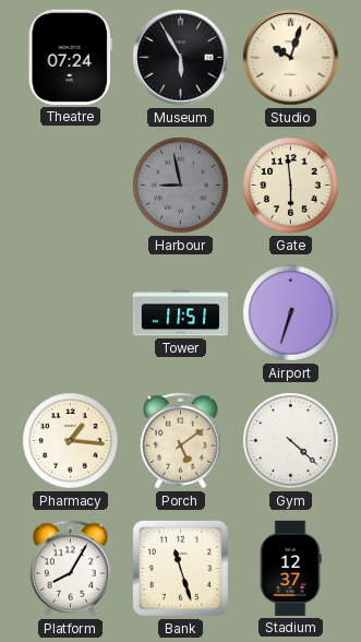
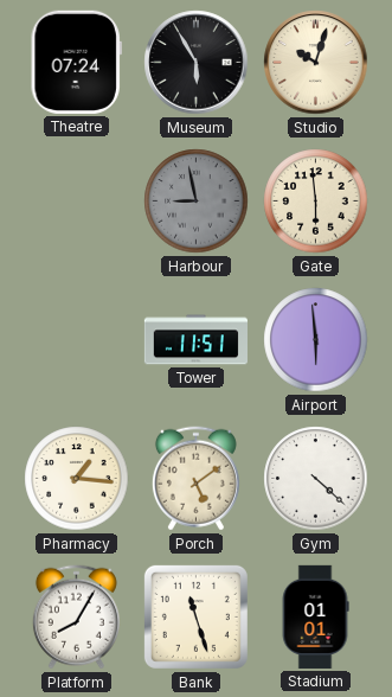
Airport: 6:33 -> 5:59 (316, 340)
Stadium: 12:37 -> 01:01 (315, 616)
